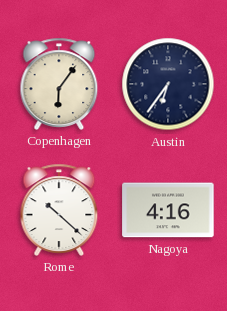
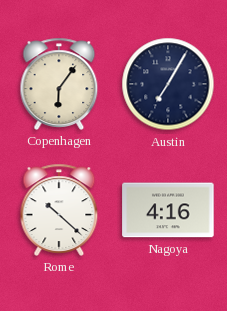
Austin: 6:36 -> 7:05 (168, 84)
